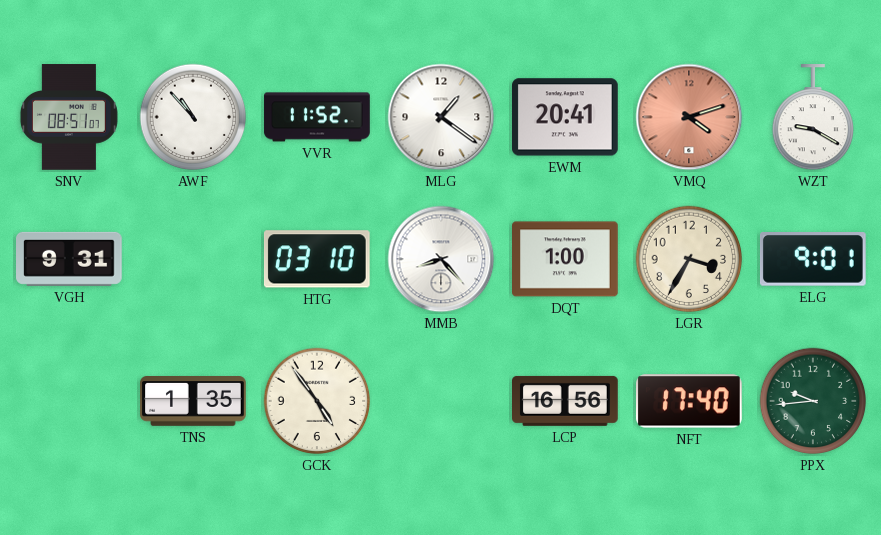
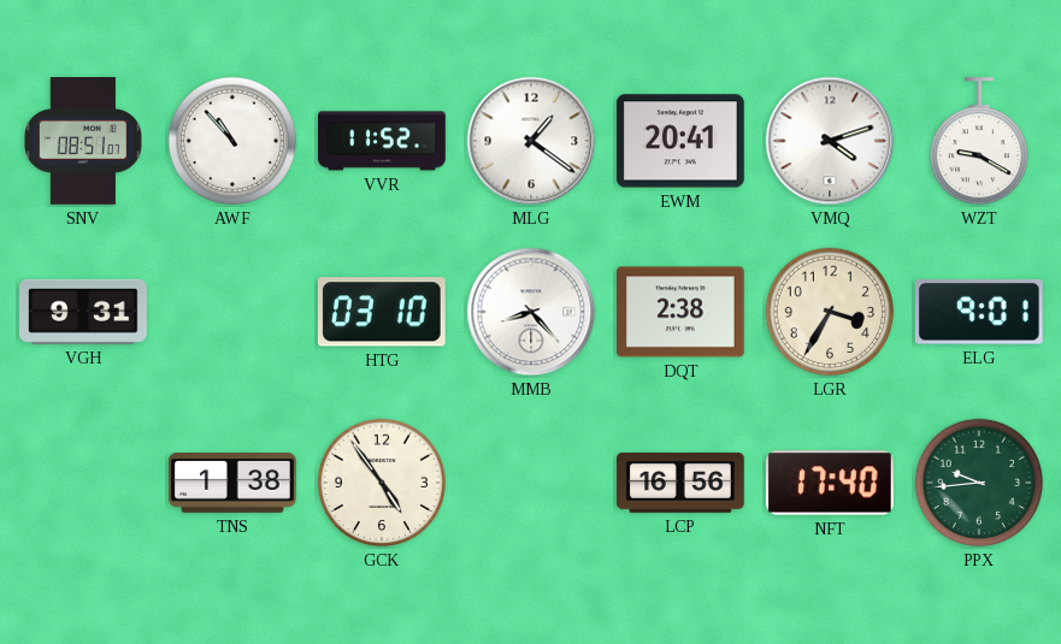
VMQ dial: salmon -> white (830, 141)
DQT: 1:00 -> 2:38 (682, 312)
TNS: 1:35 -> 1:38 (232, 484)
